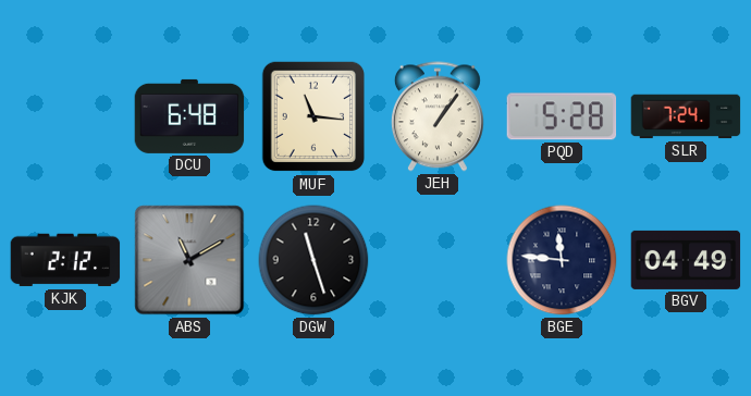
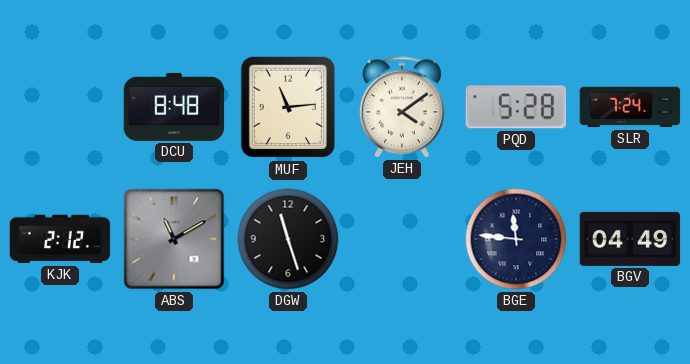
DCU: 6:48 -> 8:48 (174, 107)
MUF: 11:16 -> 11:14 (287, 107)
JEH: 1:06 -> 4:09 (402, 107)
